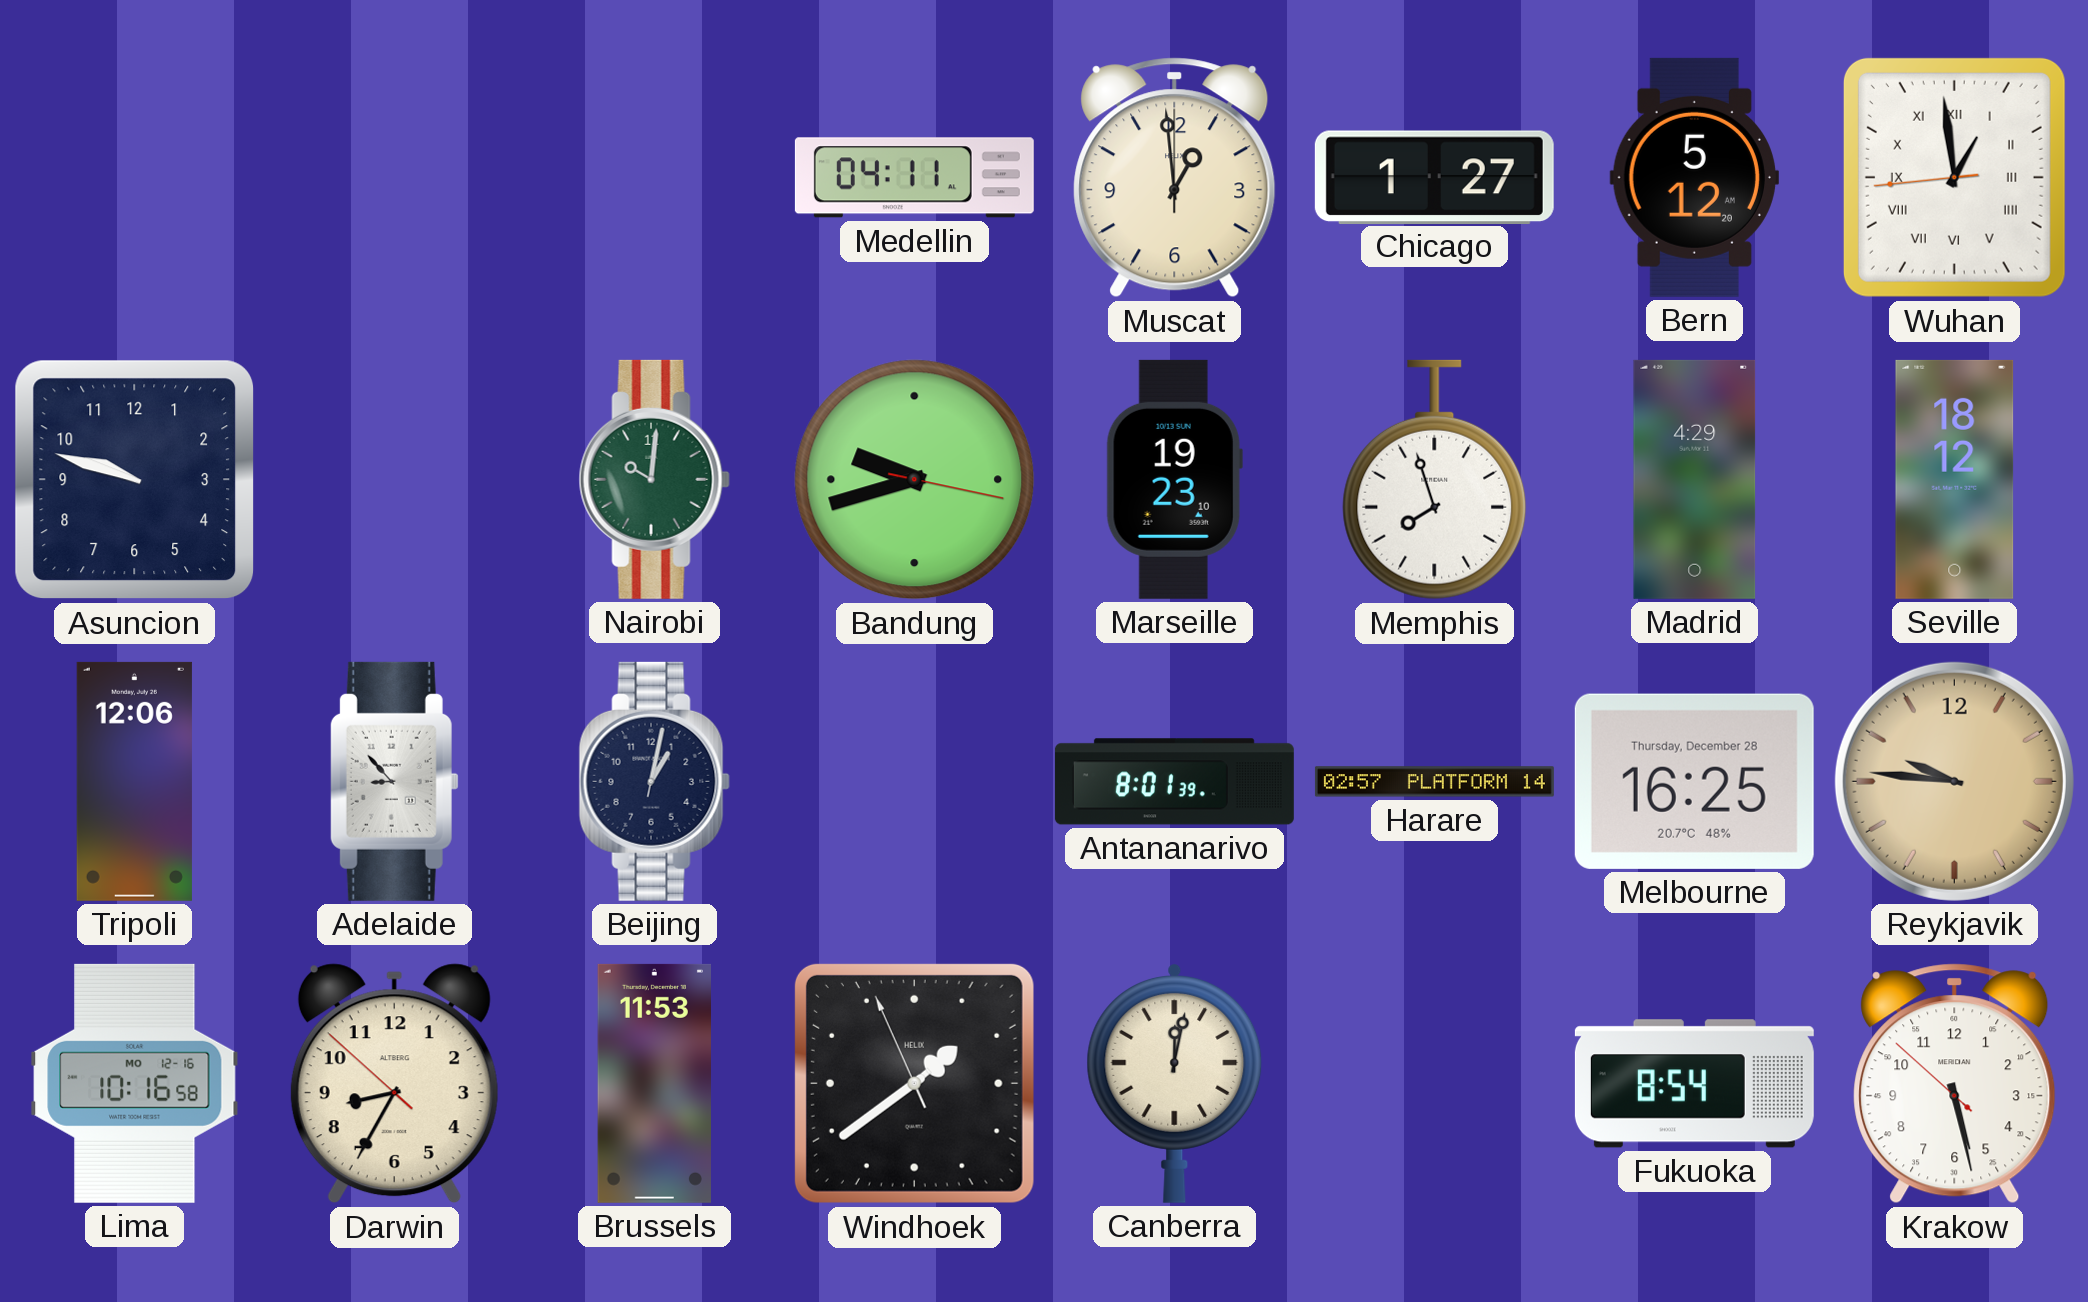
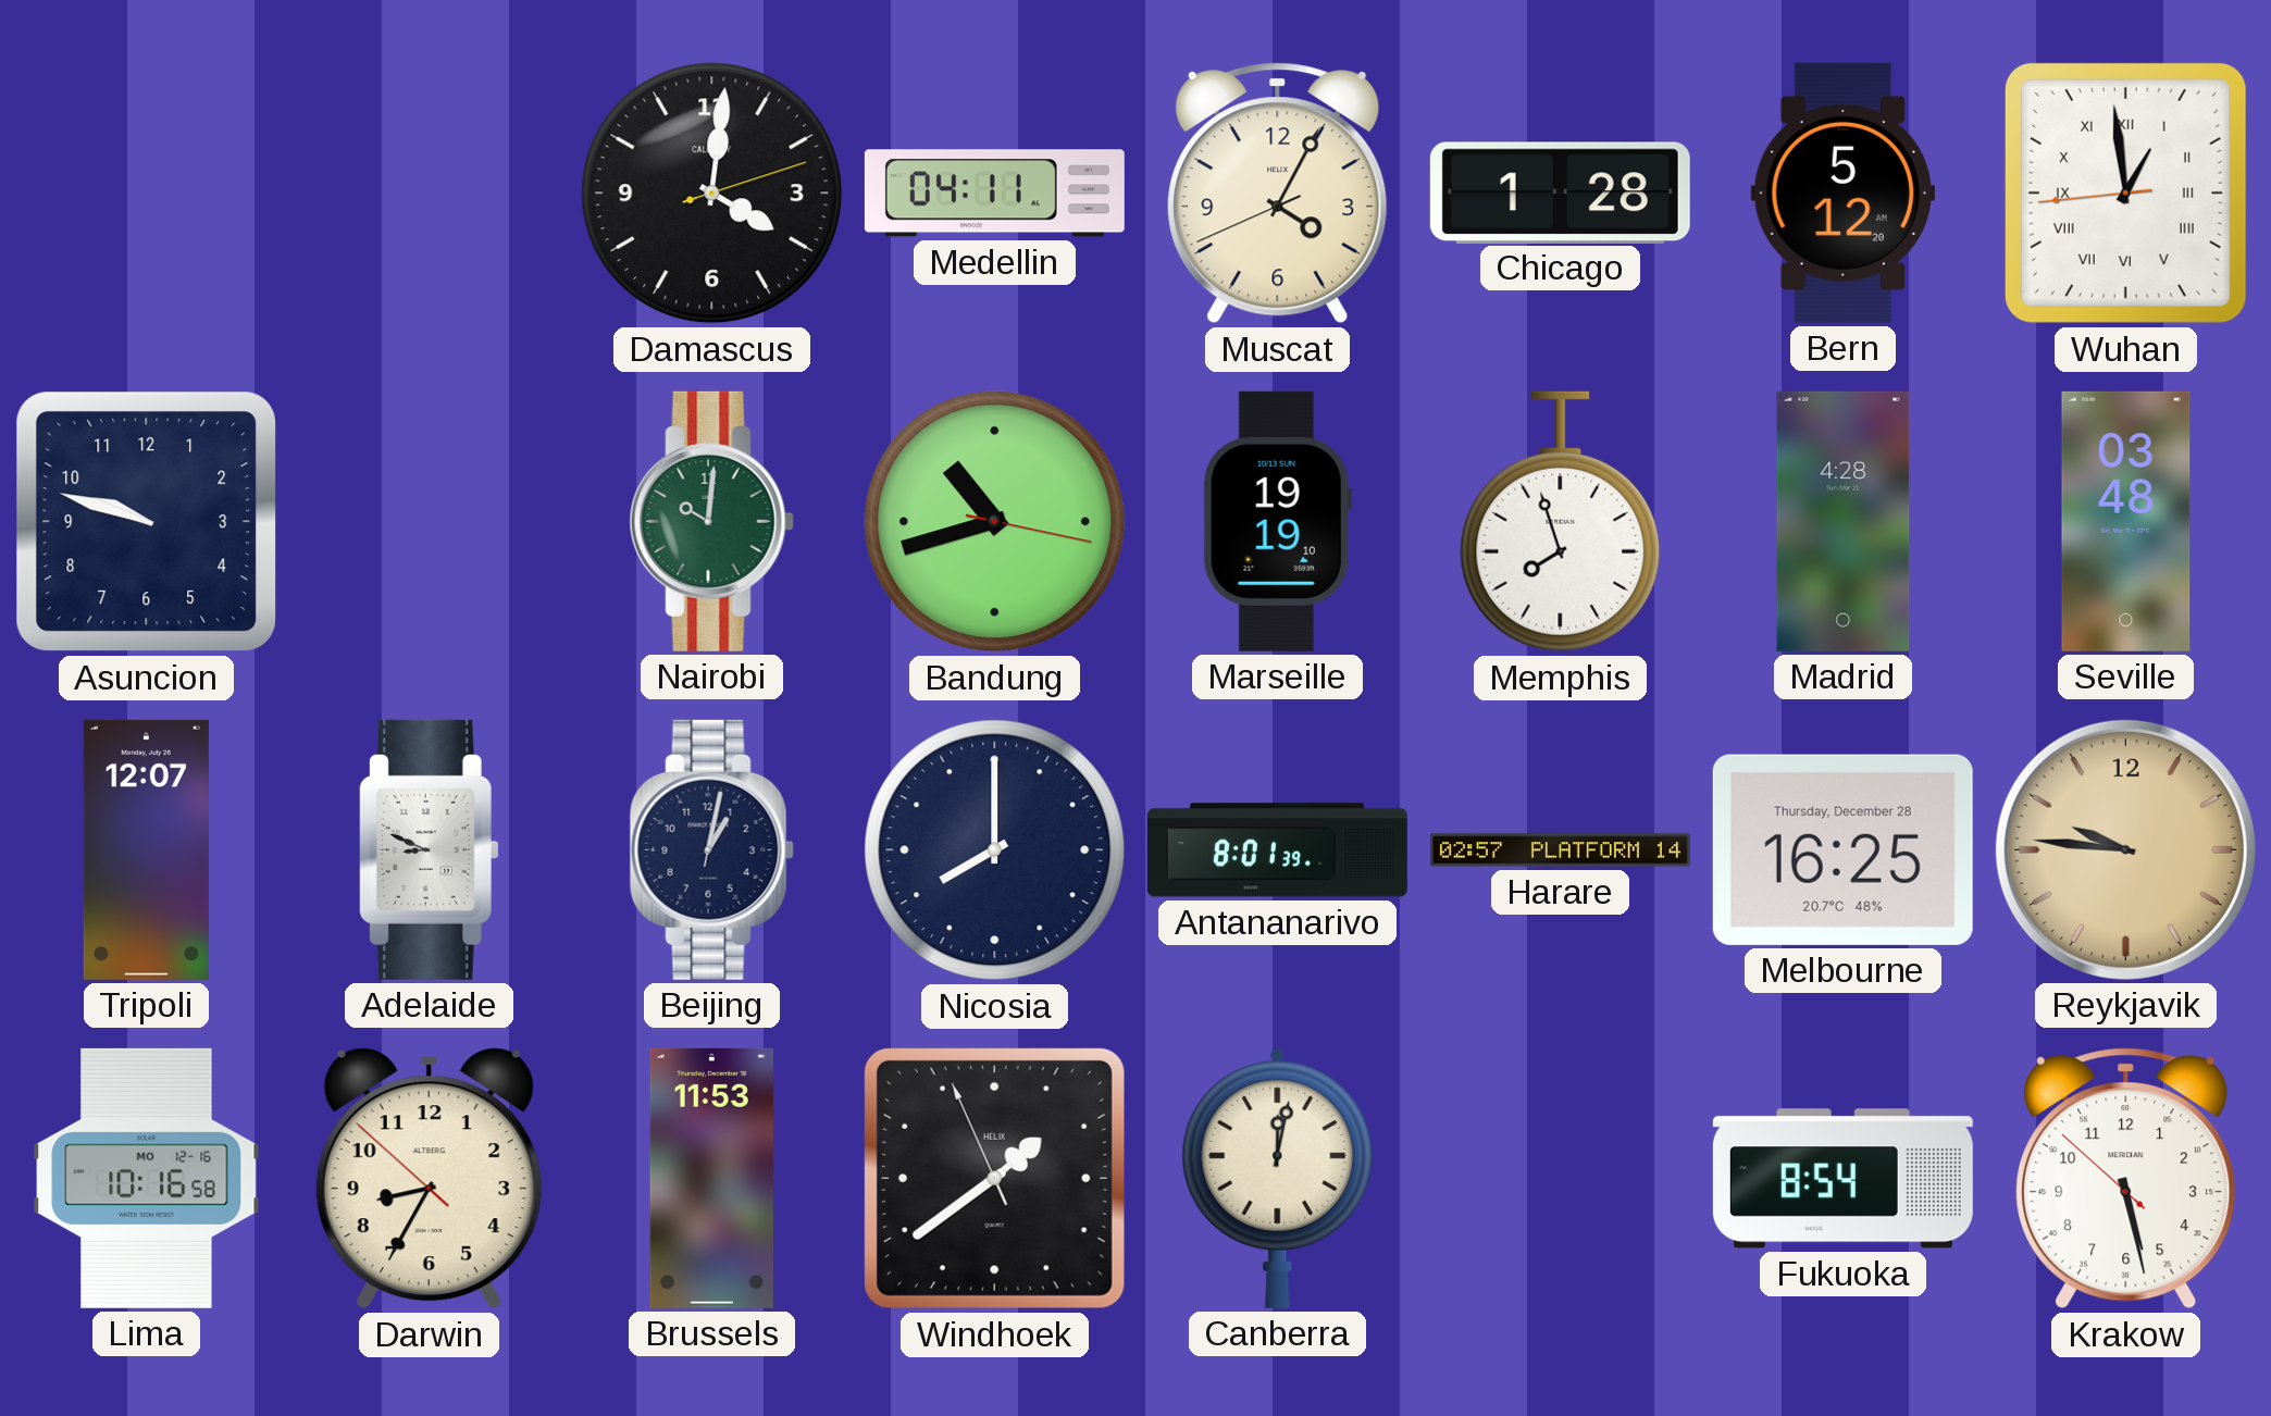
Damascus: none -> 4:01 (712, 194)
Muscat: 12:59 -> 4:04 (1278, 194)
Chicago: 1:27 -> 1:28 (1560, 192)
Bandung: 9:42 -> 10:42 (995, 522)
Marseille: 19:23 -> 19:19 (1277, 521)
Madrid: 4:29 -> 4:28 (1844, 521)
Seville: 18:12 -> 03:48 (2126, 521)
Tripoli: 12:06 -> 12:07 (146, 849)
Adelaide: 8:53 -> 8:49 (429, 849)
Nicosia: none -> 8:00 (995, 850)
